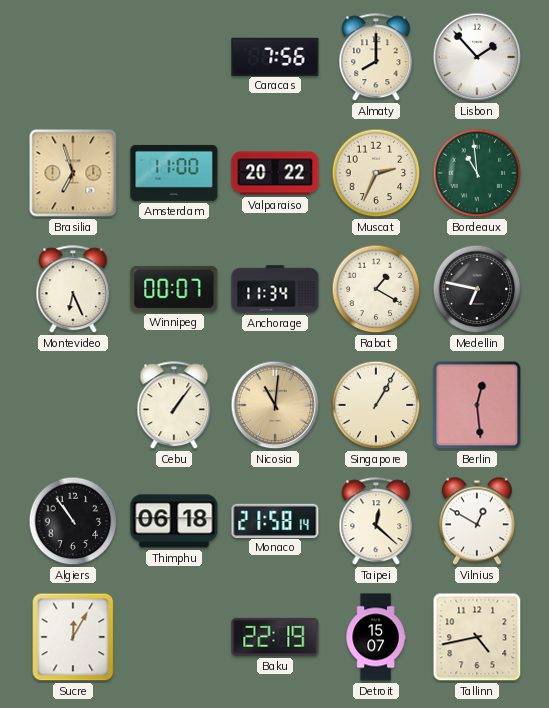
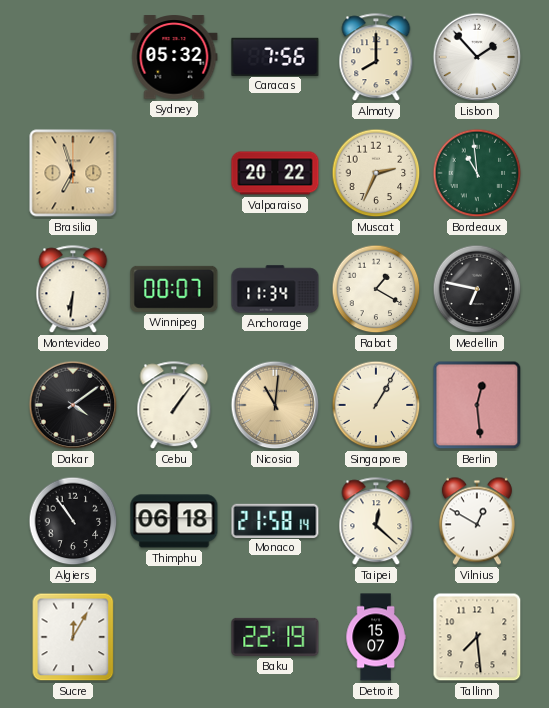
Sydney: none -> 05:32 (174, 57)
Amsterdam: 11:00 -> none (174, 173)
Montevideo: 6:26 -> 6:31 (73, 290)
Dakar: none -> 4:09 (73, 405)
Tallinn: 4:43 -> 7:29 (477, 637)
